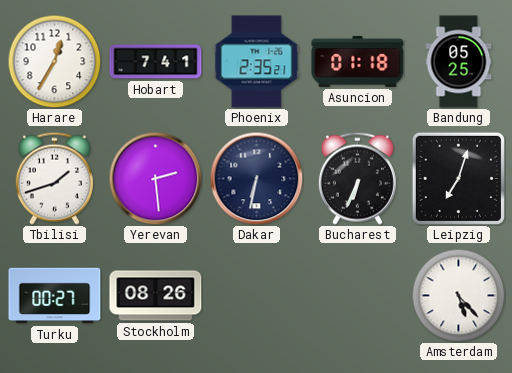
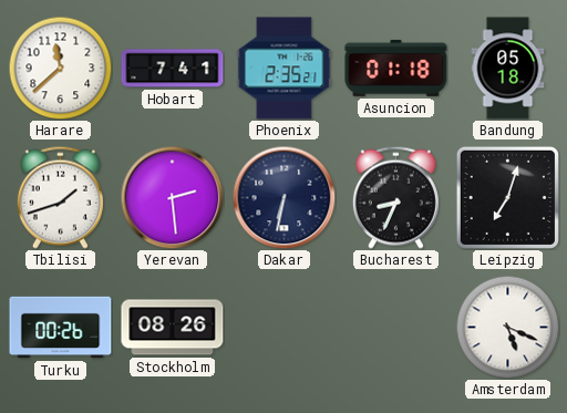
Harare: 12:35 -> 11:38 (60, 68)
Bandung: 05:25 -> 05:18 (508, 69)
Bucharest: 6:34 -> 8:34 (395, 197)
Turku: 00:27 -> 00:26 (61, 328)
Amsterdam: 5:23 -> 5:19 (507, 327)
